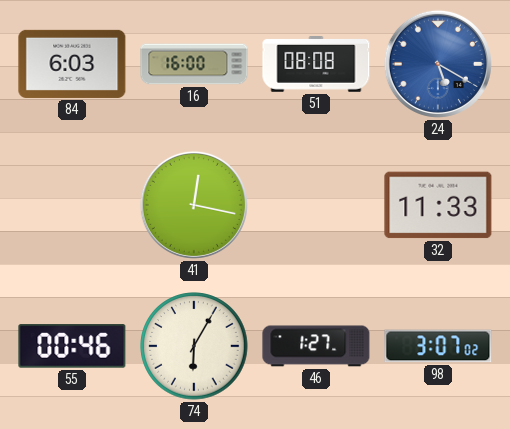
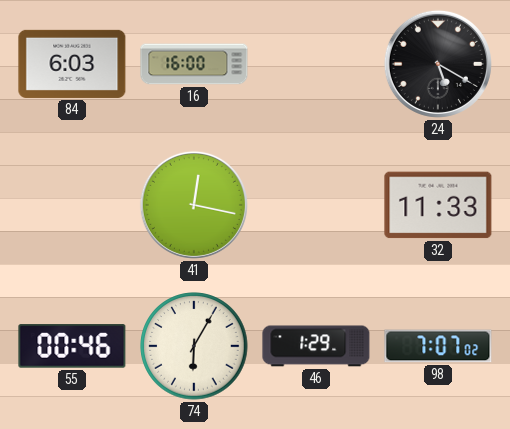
51: 08:08 -> none (316, 64)
24 dial: blue -> black (438, 64)
46: 1:27 -> 1:29 (316, 346)
98: 3:07 -> 7:07 (438, 346)
